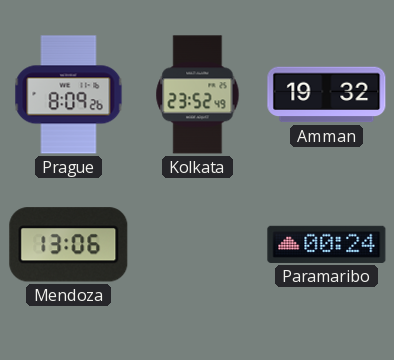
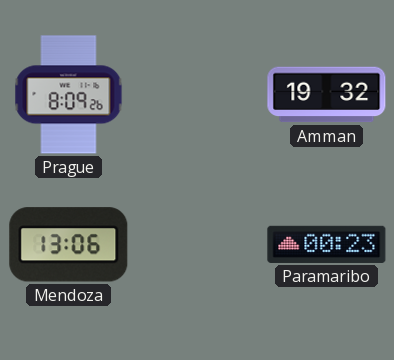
Kolkata: 23:52 -> none (198, 95)
Paramaribo: 00:24 -> 00:23 (327, 244)
